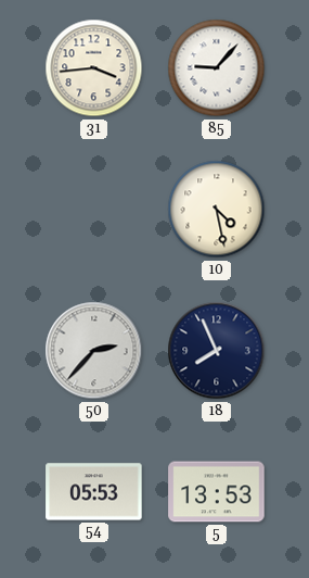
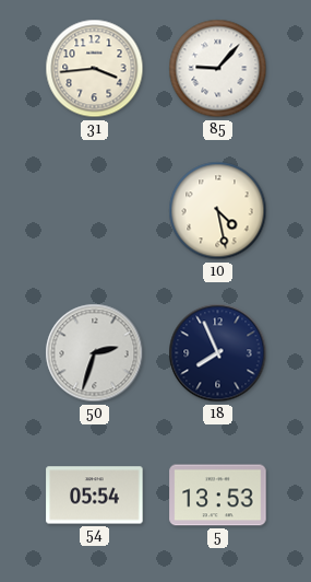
50: 2:37 -> 2:33 (95, 353)
54: 05:53 -> 05:54 (95, 496)
